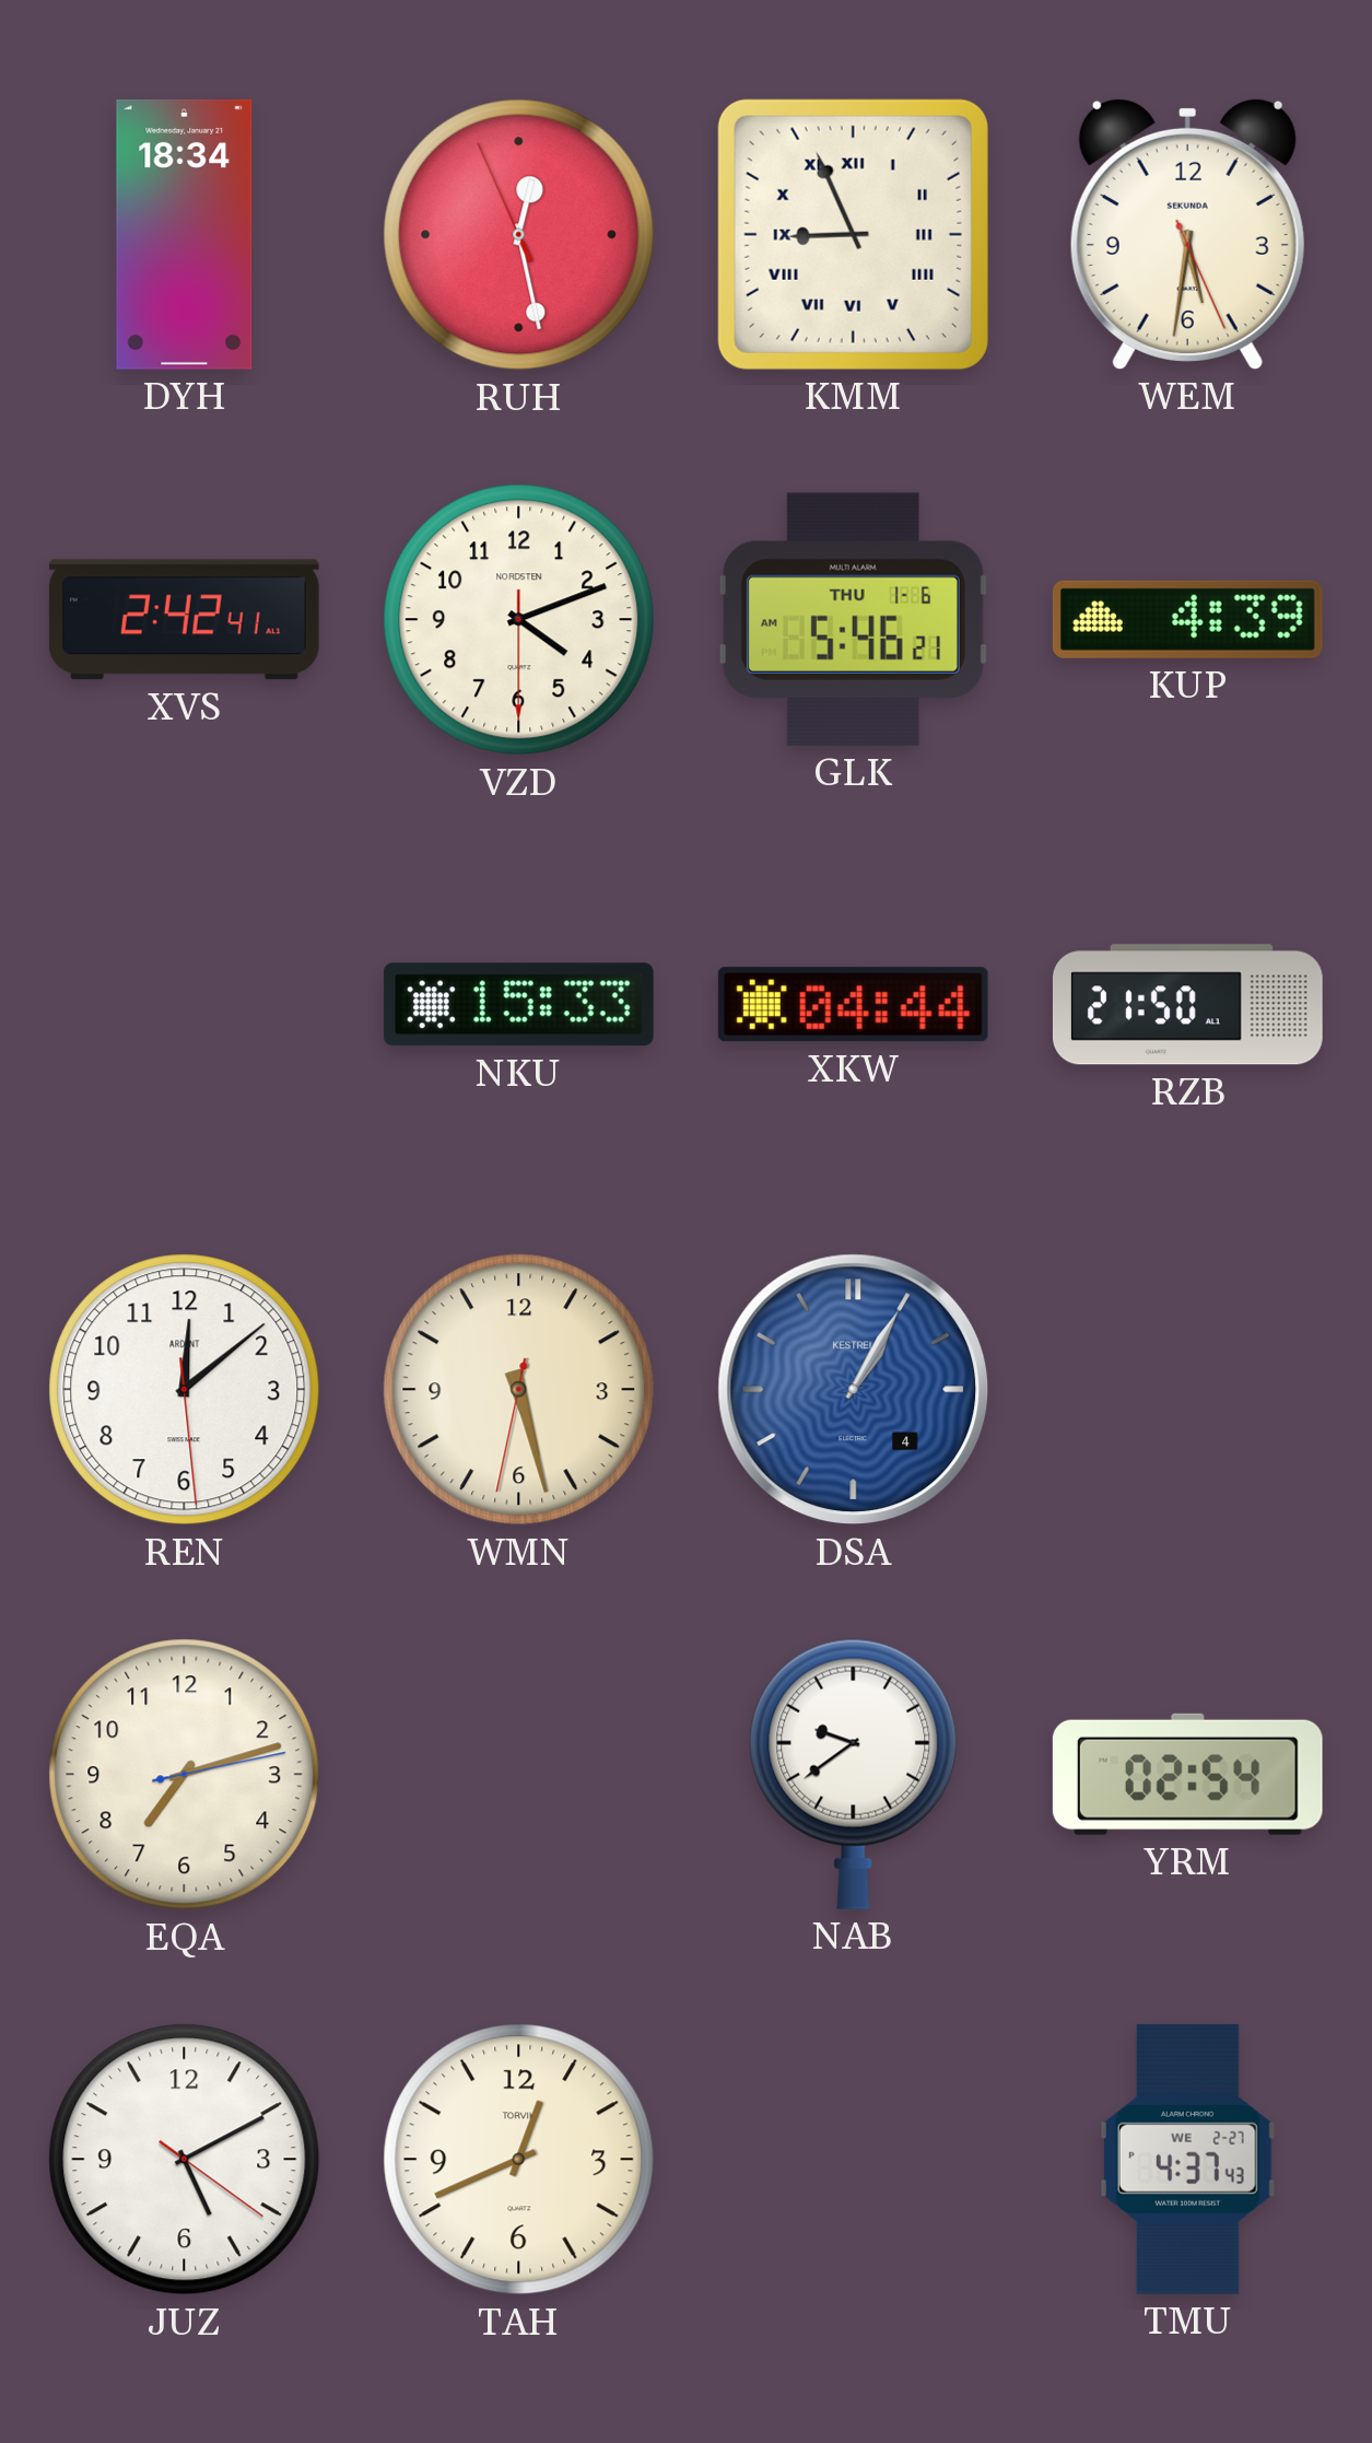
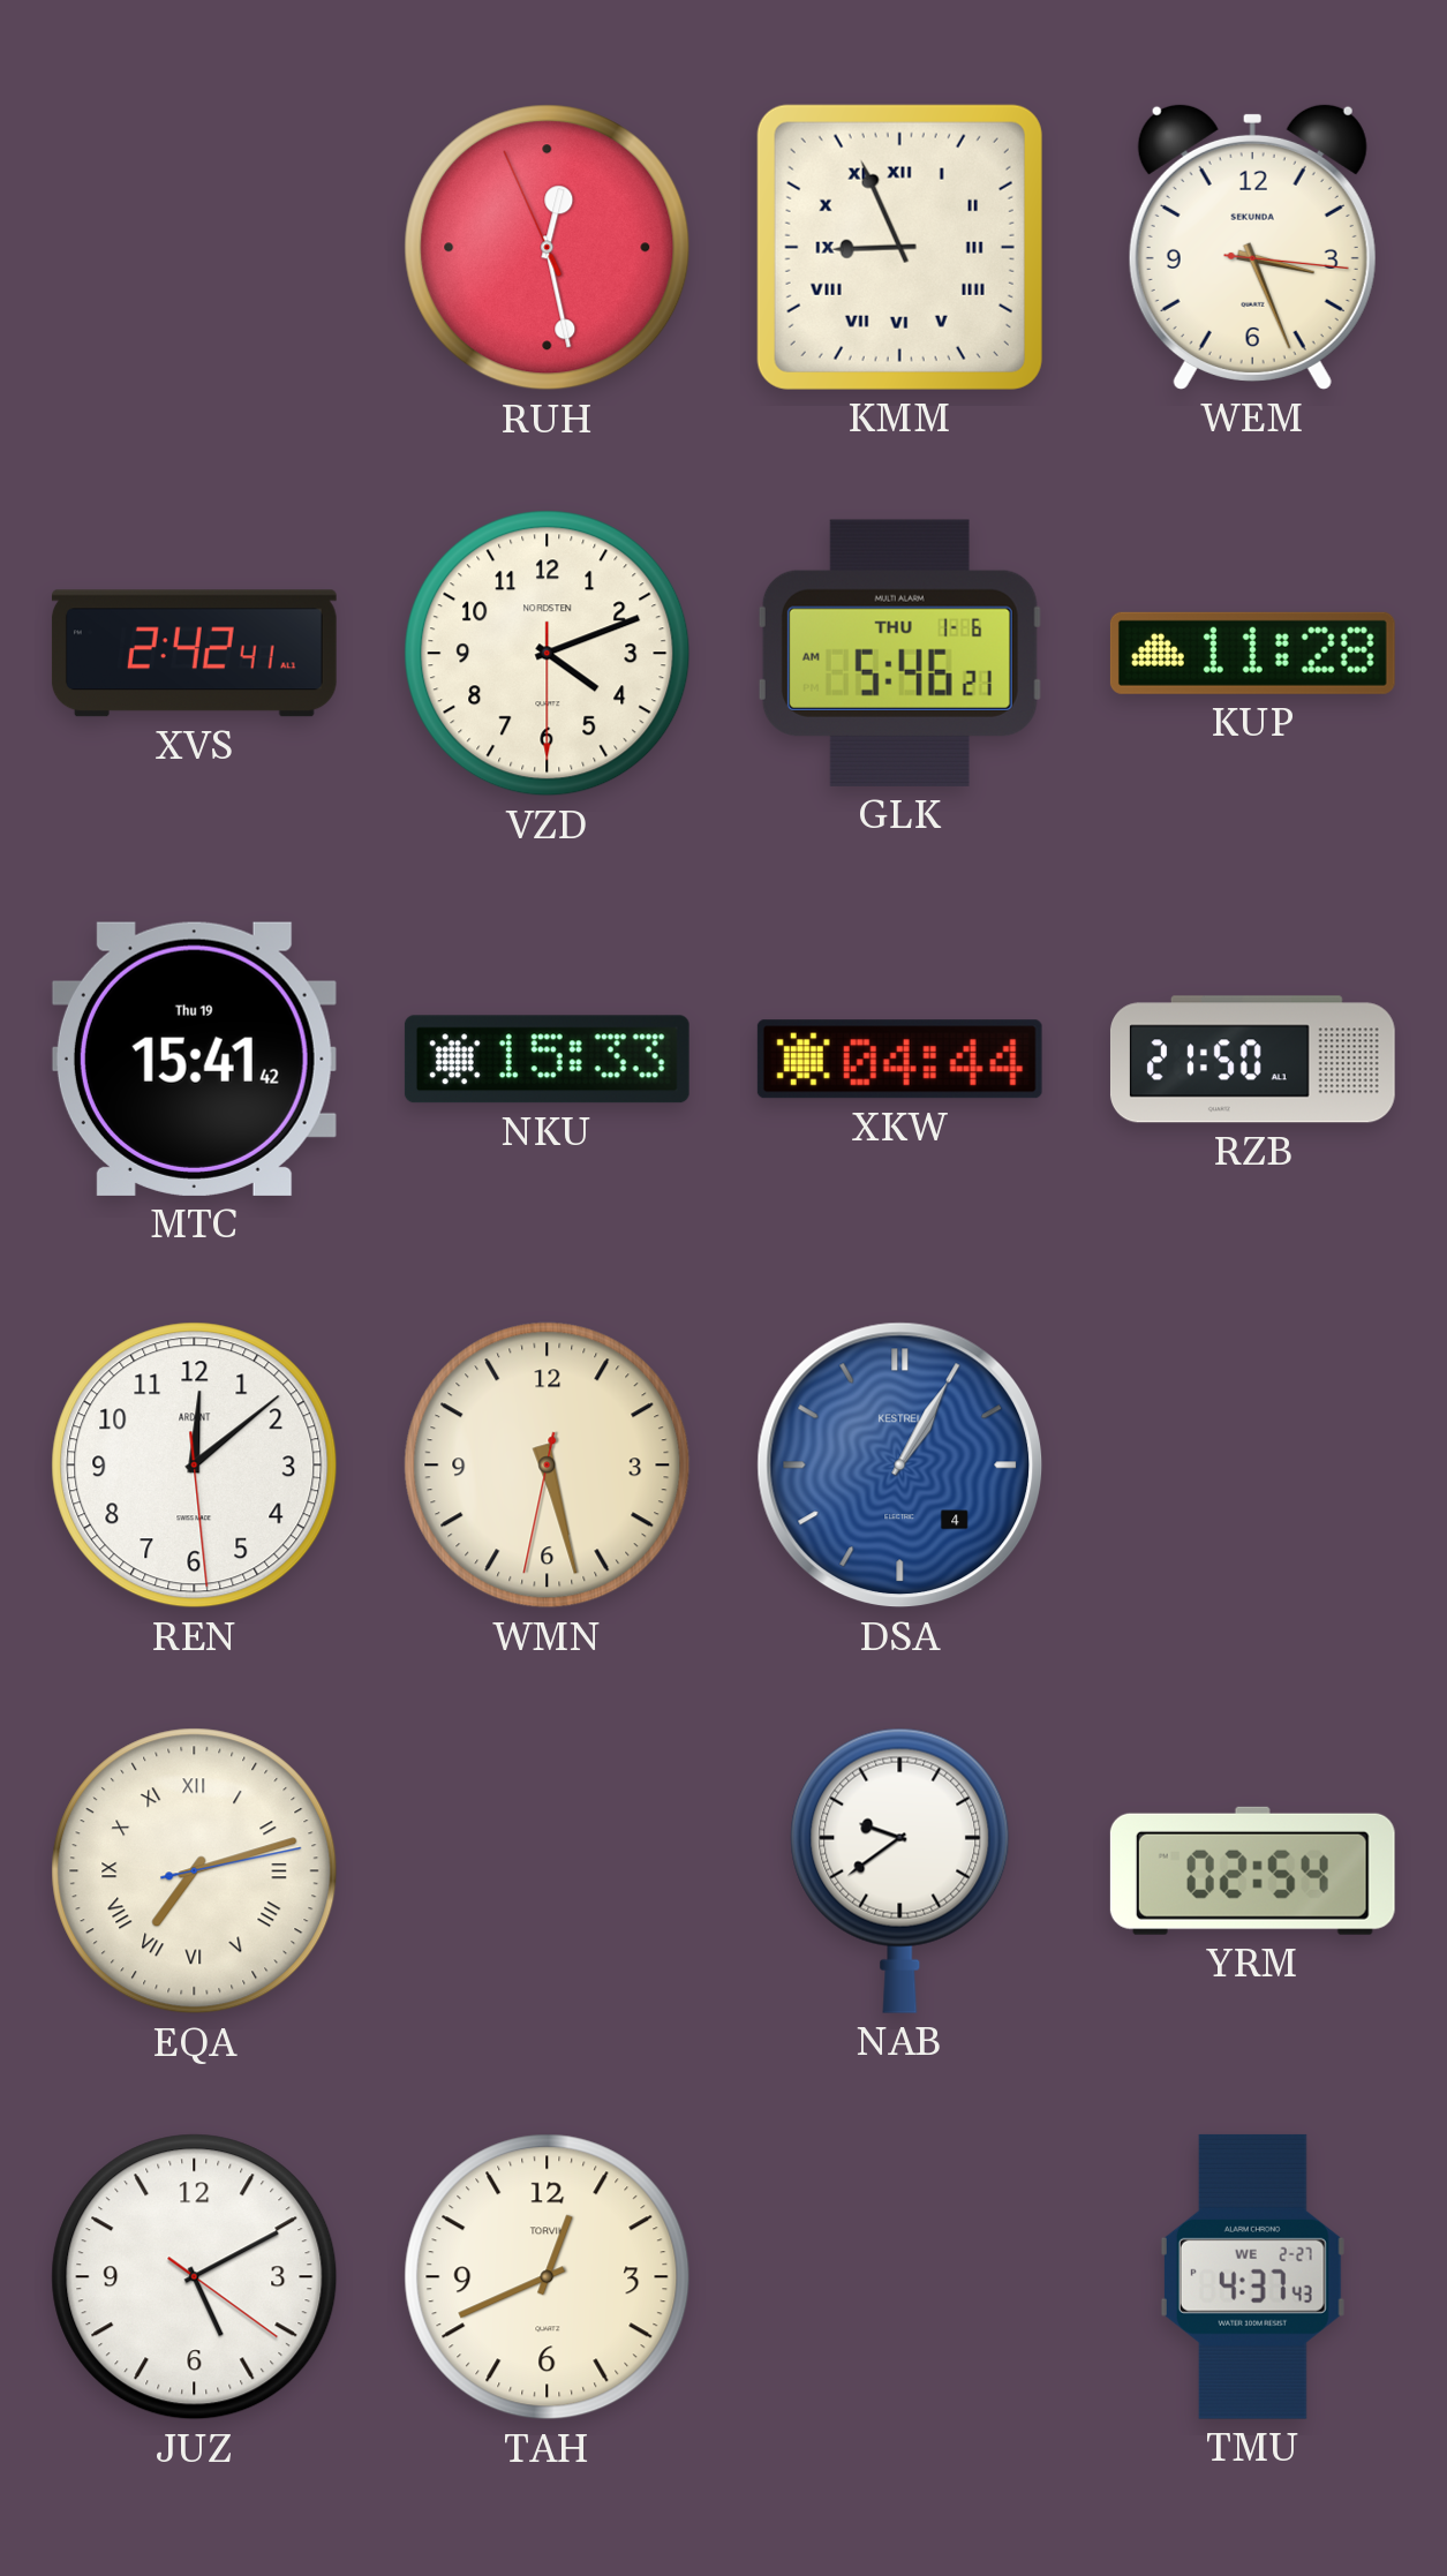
DYH: 18:34 -> none (185, 234)
WEM: 5:31 -> 3:26 (1252, 247)
KUP: 4:39 -> 11:28 (1252, 653)
MTC: none -> 15:41 (194, 1059)
EQA numerals: Arabic -> Roman (195, 1871)
